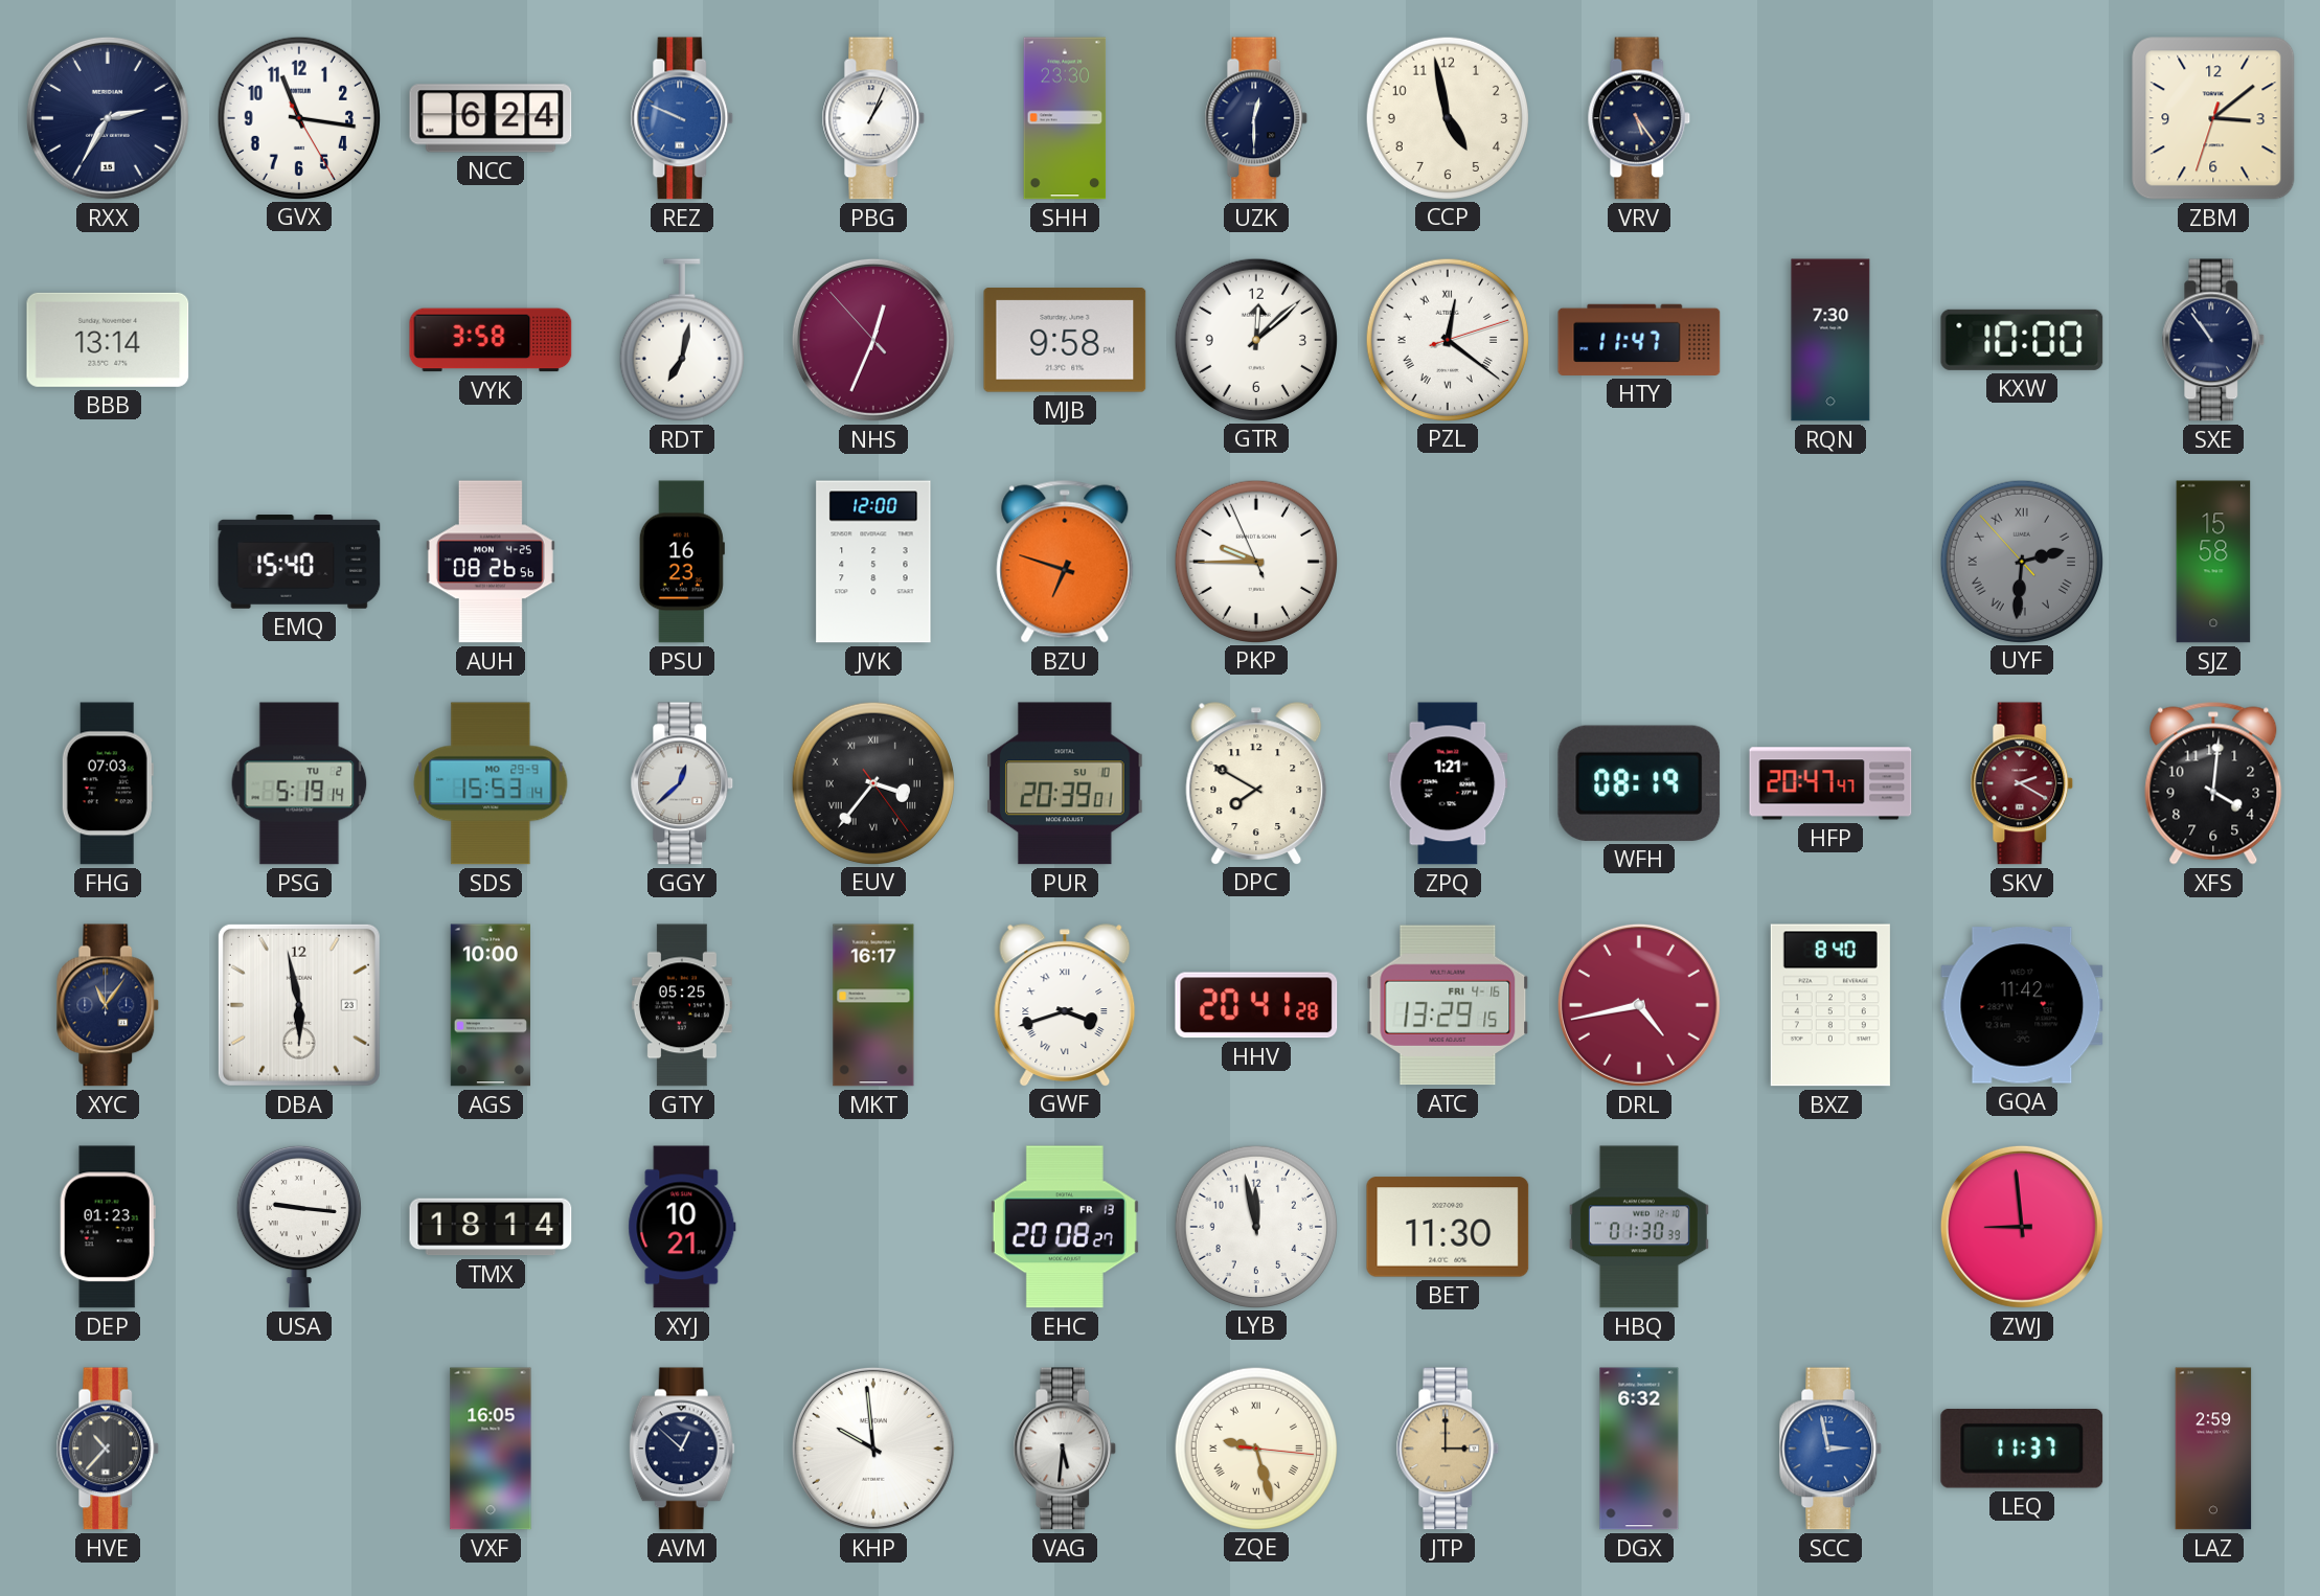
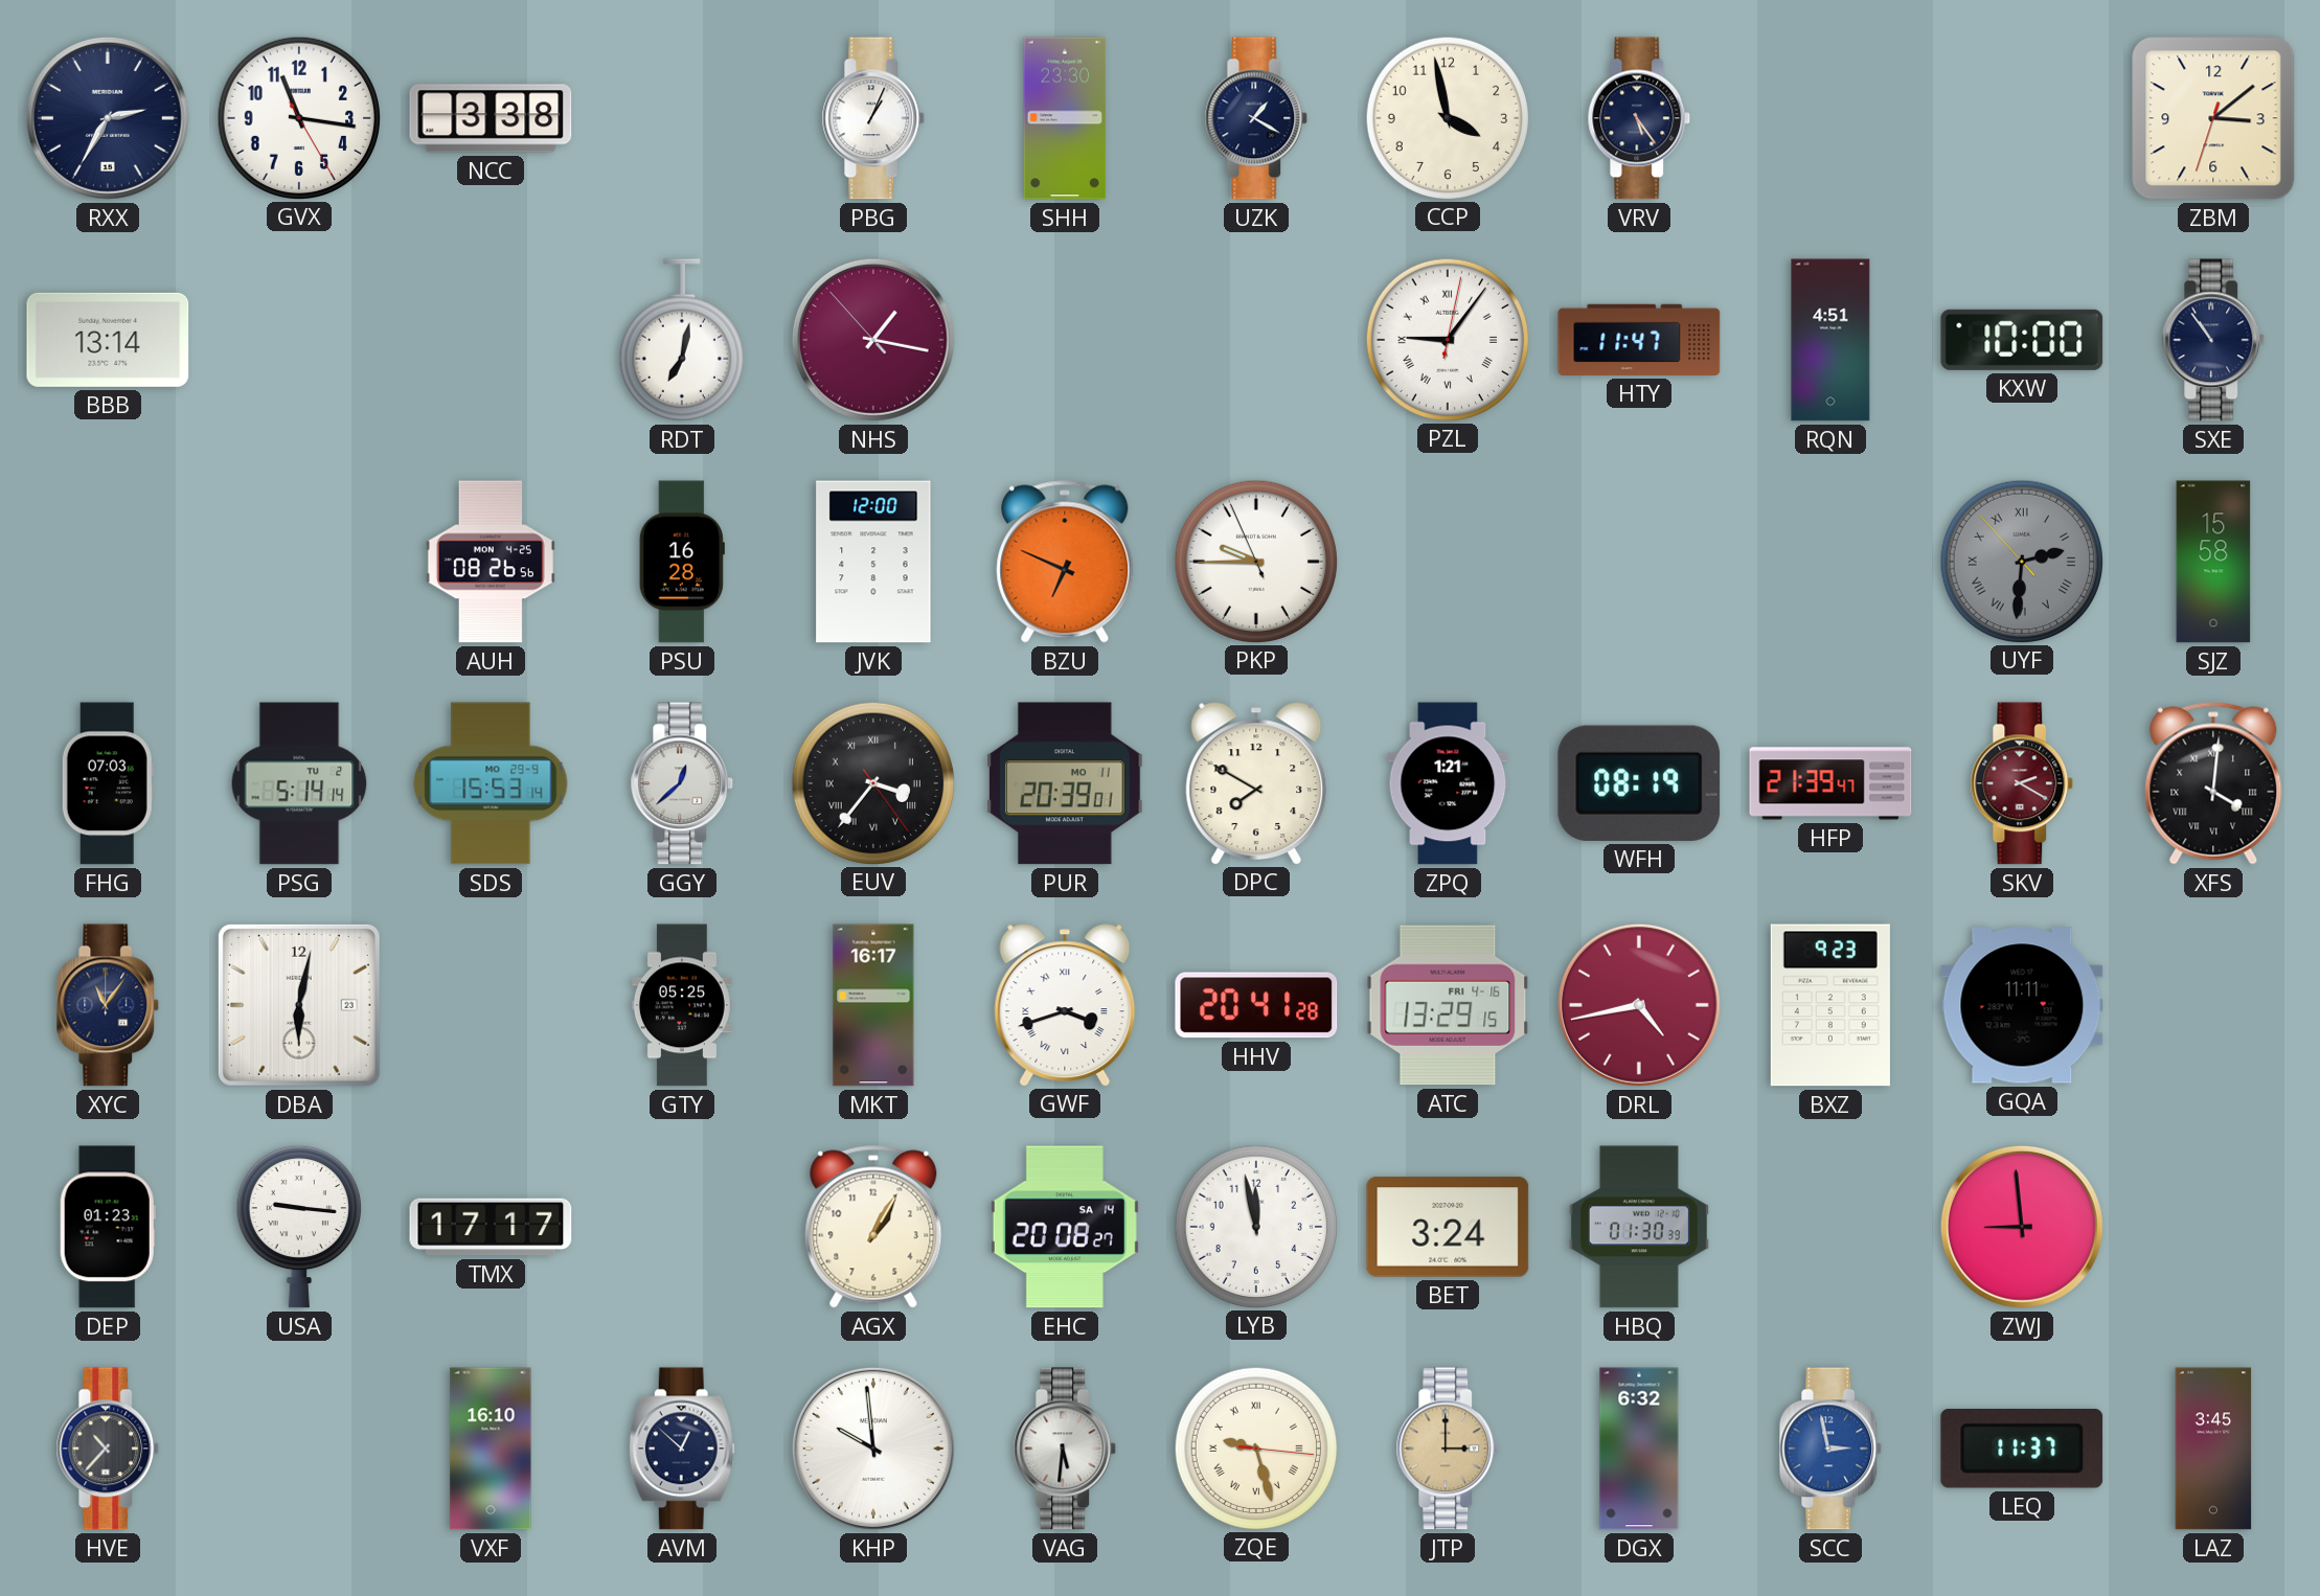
NCC: 6:24 -> 3:38 (491, 118)
REZ: 9:49 -> none (682, 118)
UZK: 12:30 -> 1:20 (1256, 118)
CCP: 4:58 -> 3:58 (1447, 117)
VYK: 3:58 -> none (491, 340)
NHS: 12:33 -> 1:16 (873, 340)
MJB: 9:58 -> none (1065, 340)
GTR: 12:08 -> none (1255, 339)
PZL: 12:21 -> 9:06 (1447, 339)
RQN: 7:30 -> 4:51 (1830, 340)
EMQ: 15:40 -> none (299, 562)
PSU: 16:23 -> 16:28 (682, 562)
BZU: 6:48 -> 6:49 (1065, 562)
PSG: 5:19 -> 5:14 (299, 783)
PUR date: SU 10 -> MO 11 (1065, 783)
HFP: 20:47 -> 21:39 (1830, 783)
XFS numerals: Arabic -> Roman (2213, 783)
DBA: 5:58 -> 6:02 (299, 1005)
AGS: 10:00 -> none (491, 1005)
BXZ: 8:40 -> 9:23 (1830, 1005)
GQA: 11:42 -> 11:11 (2022, 1005)
TMX: 18:14 -> 17:17 (491, 1227)
XYJ: 10:21 -> none (682, 1227)
AGX: none -> 1:05 (873, 1227)
EHC date: FR 13 -> SA 14 (1065, 1227)
BET: 11:30 -> 3:24 (1448, 1227)
VXF: 16:05 -> 16:10 (491, 1449)
LAZ: 2:59 -> 3:45 (2213, 1449)
